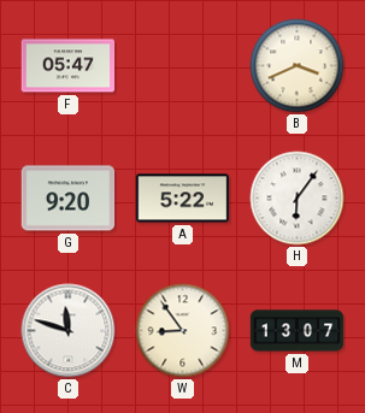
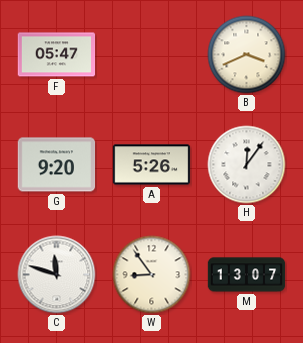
A: 5:22 -> 5:26 (152, 165)
H: 6:06 -> 12:06 (247, 165)
